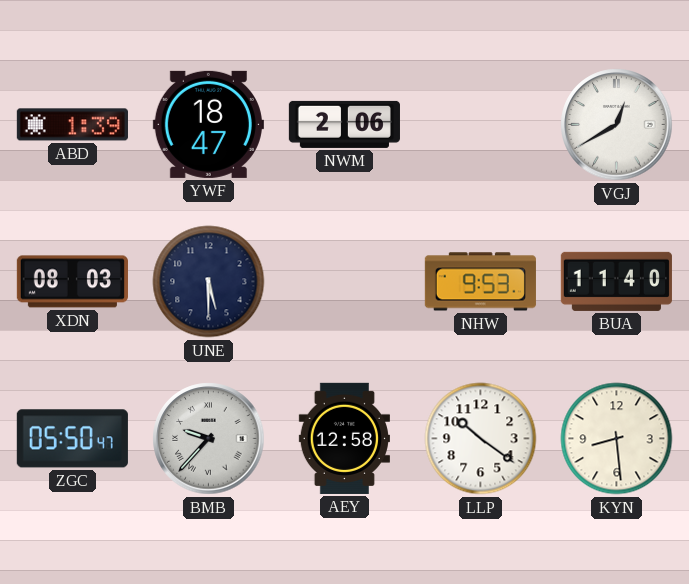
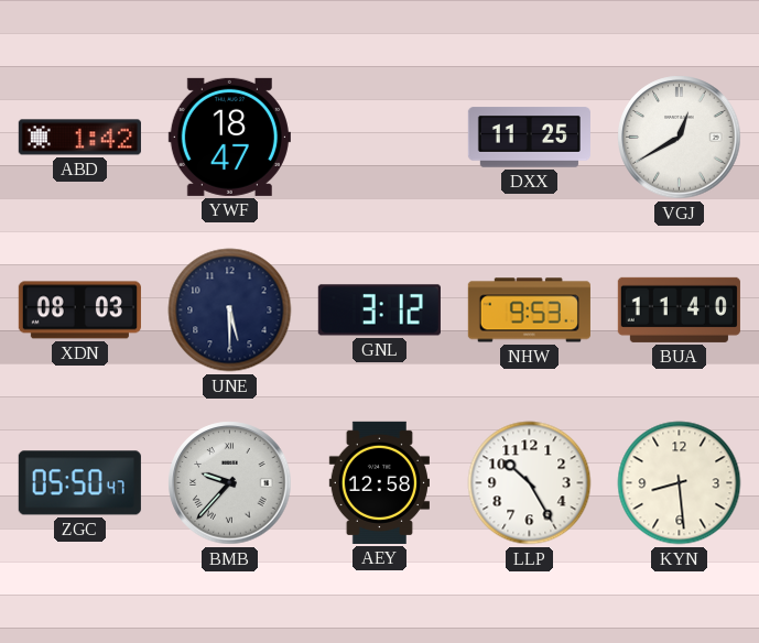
ABD: 1:39 -> 1:42 (79, 138)
NWM: 2:06 -> none (344, 124)
DXX: none -> 11:25 (529, 138)
GNL: none -> 3:12 (379, 310)
LLP: 10:21 -> 10:25 (530, 483)
